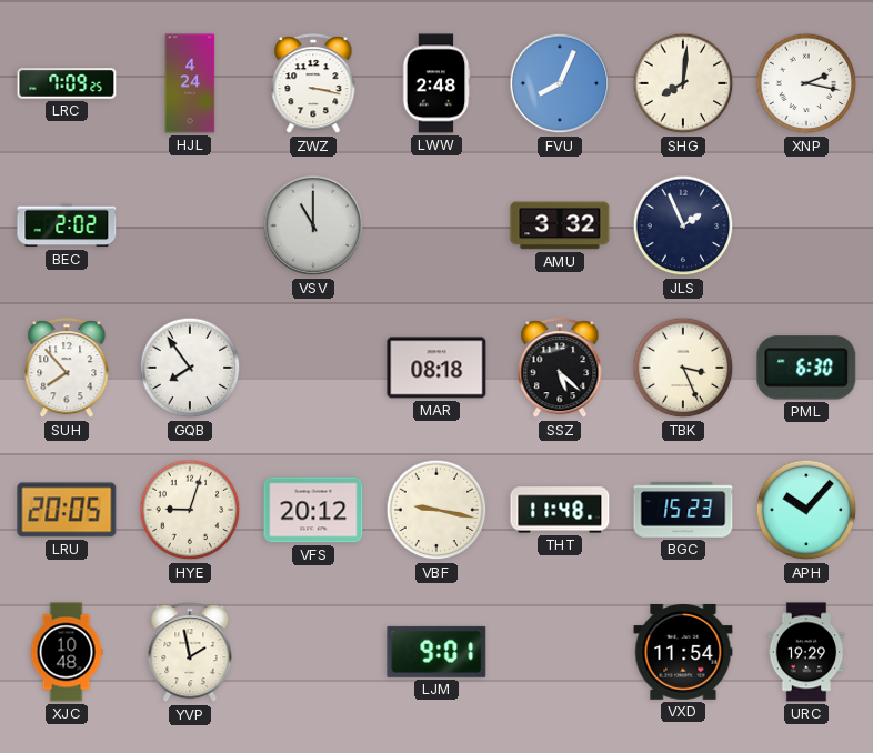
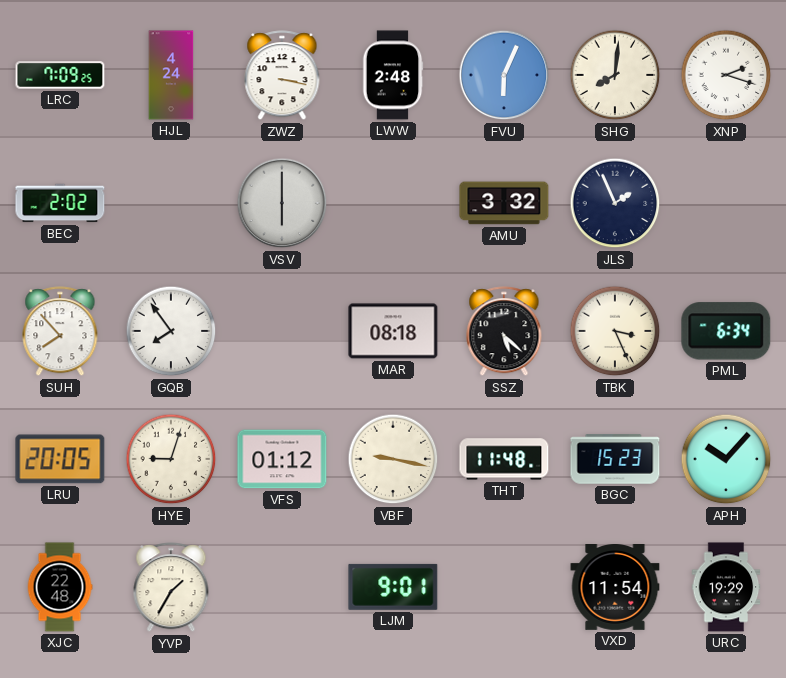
FVU: 8:04 -> 6:04 (504, 75)
XNP: 2:17 -> 2:18 (726, 75)
VSV: 11:00 -> 6:00 (282, 203)
PML: 6:30 -> 6:34 (726, 331)
VFS: 20:12 -> 01:12 (282, 459)
XJC: 10:48 -> 22:48 (60, 587)
YVP: 1:58 -> 1:35 (171, 588)
